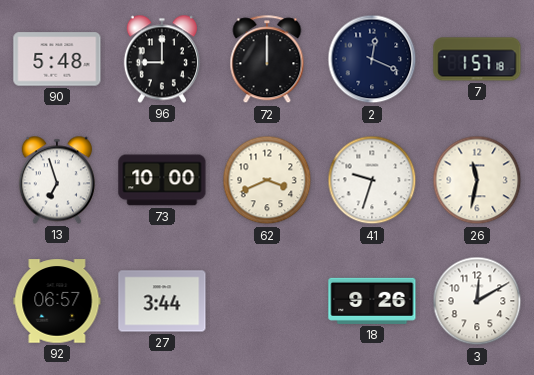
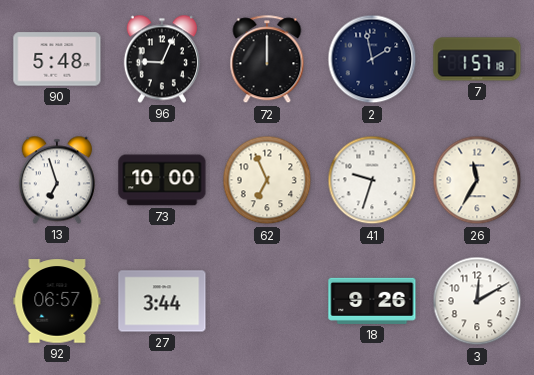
96: 9:00 -> 9:04 (162, 59)
2: 12:19 -> 1:58 (372, 59)
62: 3:41 -> 6:56 (267, 180)
26: 11:32 -> 11:35 (477, 180)
